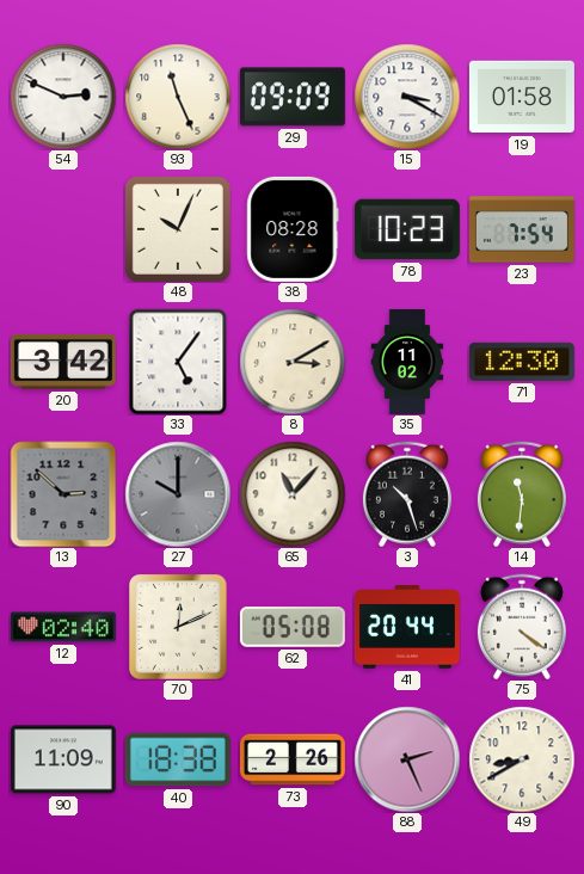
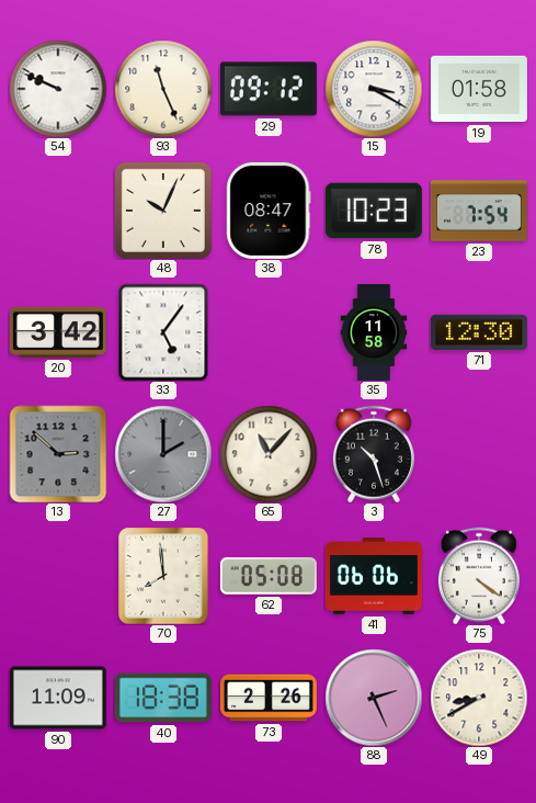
54: 2:49 -> 9:49 (58, 89)
29: 09:09 -> 09:12 (269, 89)
38: 08:28 -> 08:47 (269, 211)
8: 3:10 -> none (293, 362)
35: 11:02 -> 11:58 (374, 332)
27: 10:00 -> 2:00 (163, 454)
14: 11:31 -> none (522, 494)
12: 02:40 -> none (63, 627)
70: 12:11 -> 7:59 (164, 576)
41: 20:44 -> 06:06 (374, 576)
